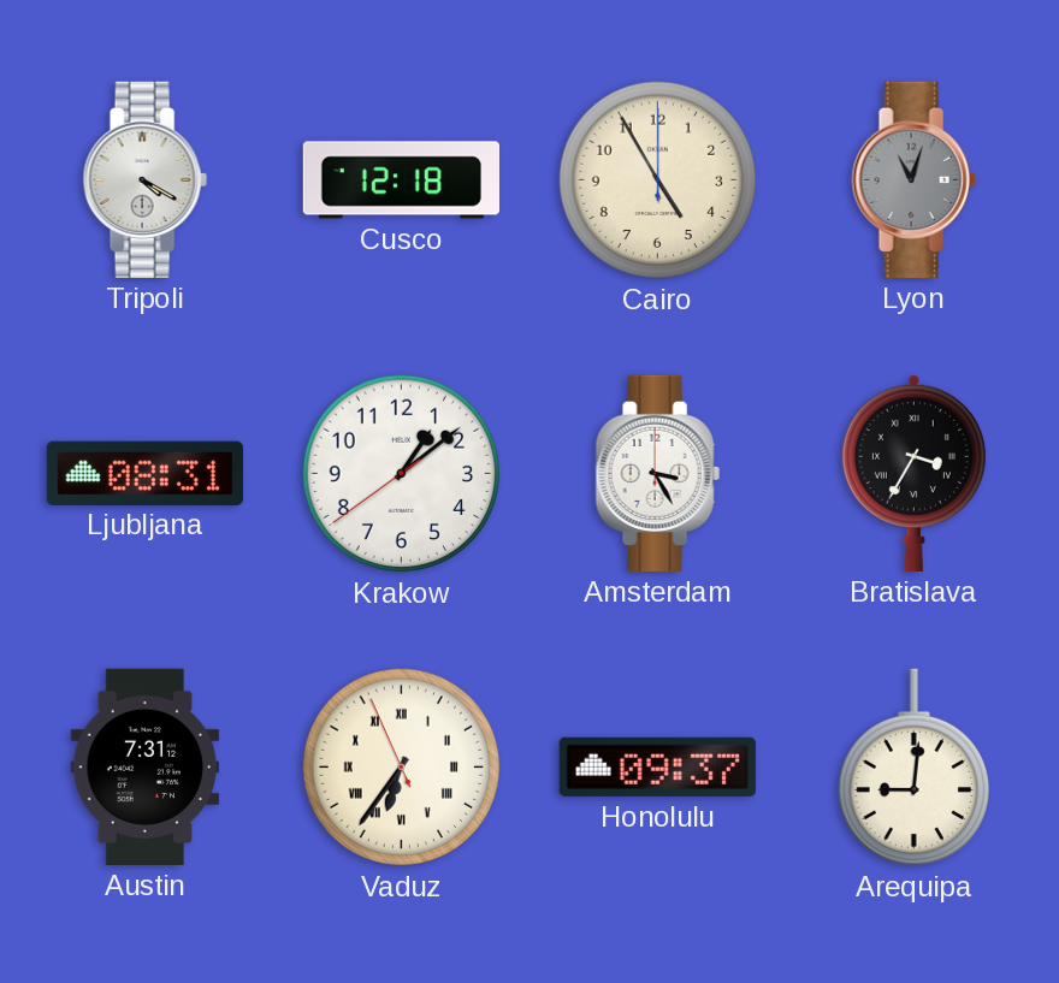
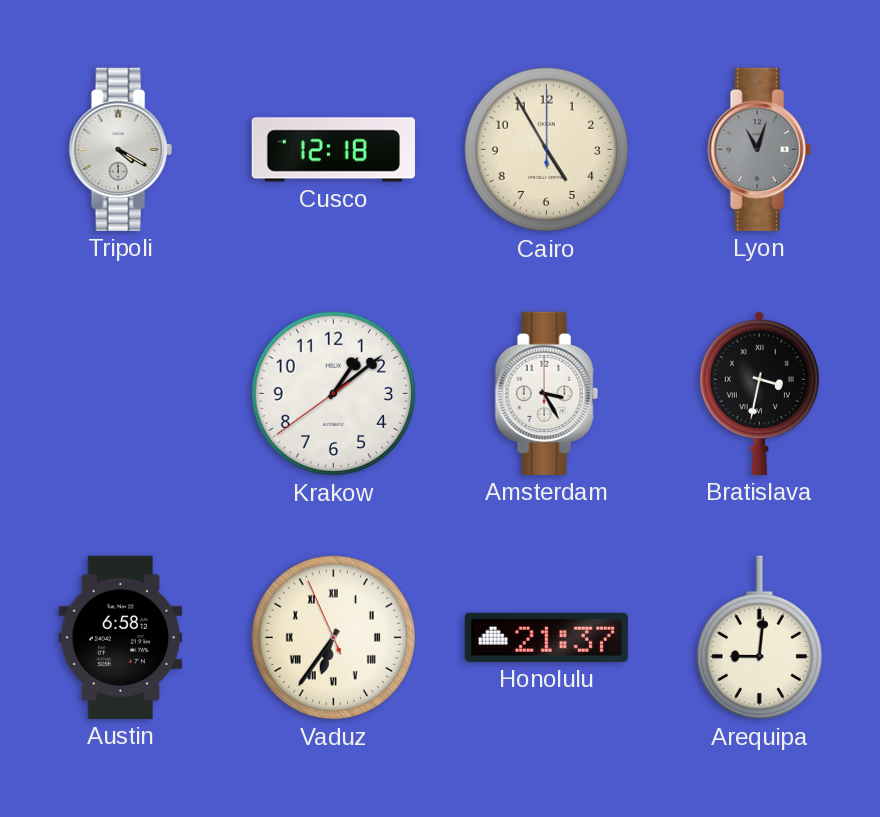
Ljubljana: 08:31 -> none (144, 473)
Bratislava: 3:35 -> 3:32 (759, 393)
Austin: 7:31 -> 6:58 (121, 637)
Honolulu: 09:37 -> 21:37 (546, 637)
